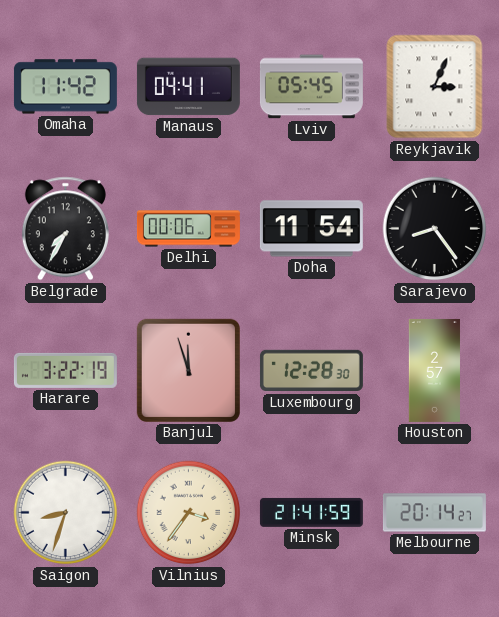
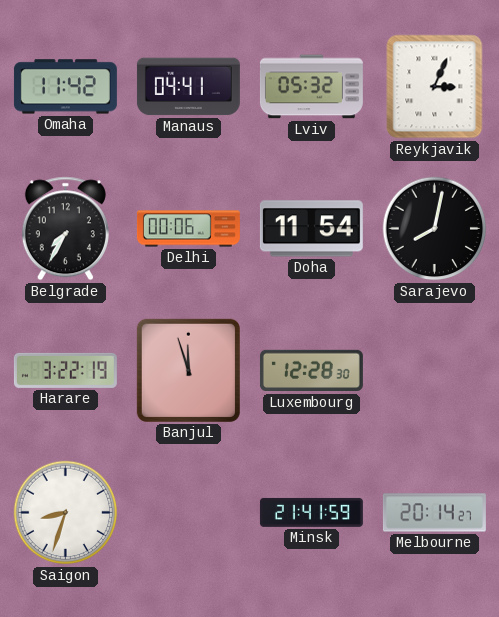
Lviv: 05:45 -> 05:32 (311, 87)
Sarajevo: 8:24 -> 8:02 (435, 229)
Houston: 2:57 -> none (434, 370)
Vilnius: 3:36 -> none (189, 513)
